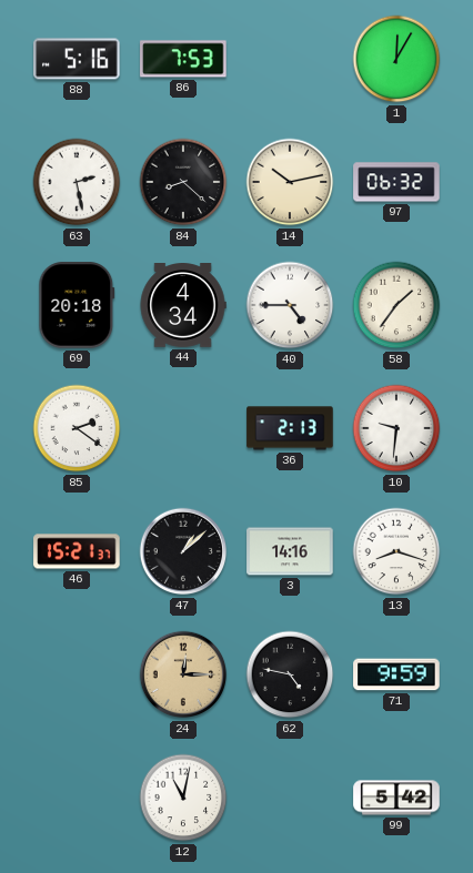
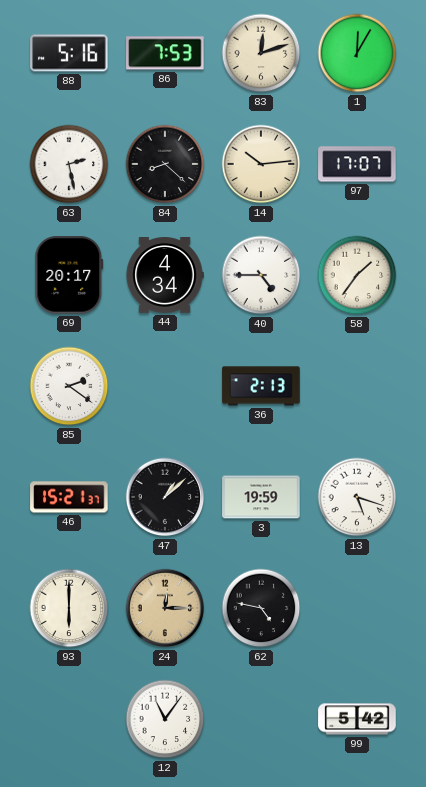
83: none -> 12:12 (261, 53)
14: 10:13 -> 10:14 (261, 164)
97: 06:32 -> 17:07 (357, 164)
69: 20:18 -> 20:17 (69, 275)
10: 9:31 -> none (396, 428)
3: 14:16 -> 19:59 (261, 497)
13: 8:18 -> 5:18 (357, 497)
93: none -> 6:00 (69, 608)
71: 9:59 -> none (396, 674)
12: 11:02 -> 11:06 (165, 719)
